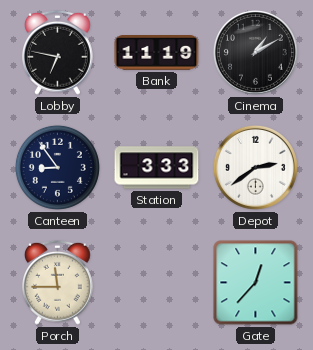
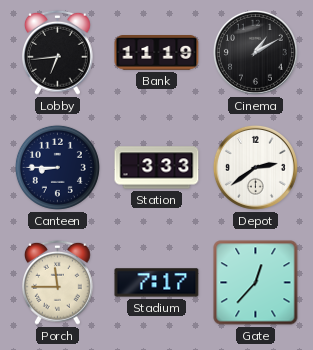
Lobby: 6:47 -> 6:44 (58, 52)
Canteen: 8:54 -> 8:45 (57, 167)
Stadium: none -> 7:17 (157, 283)
